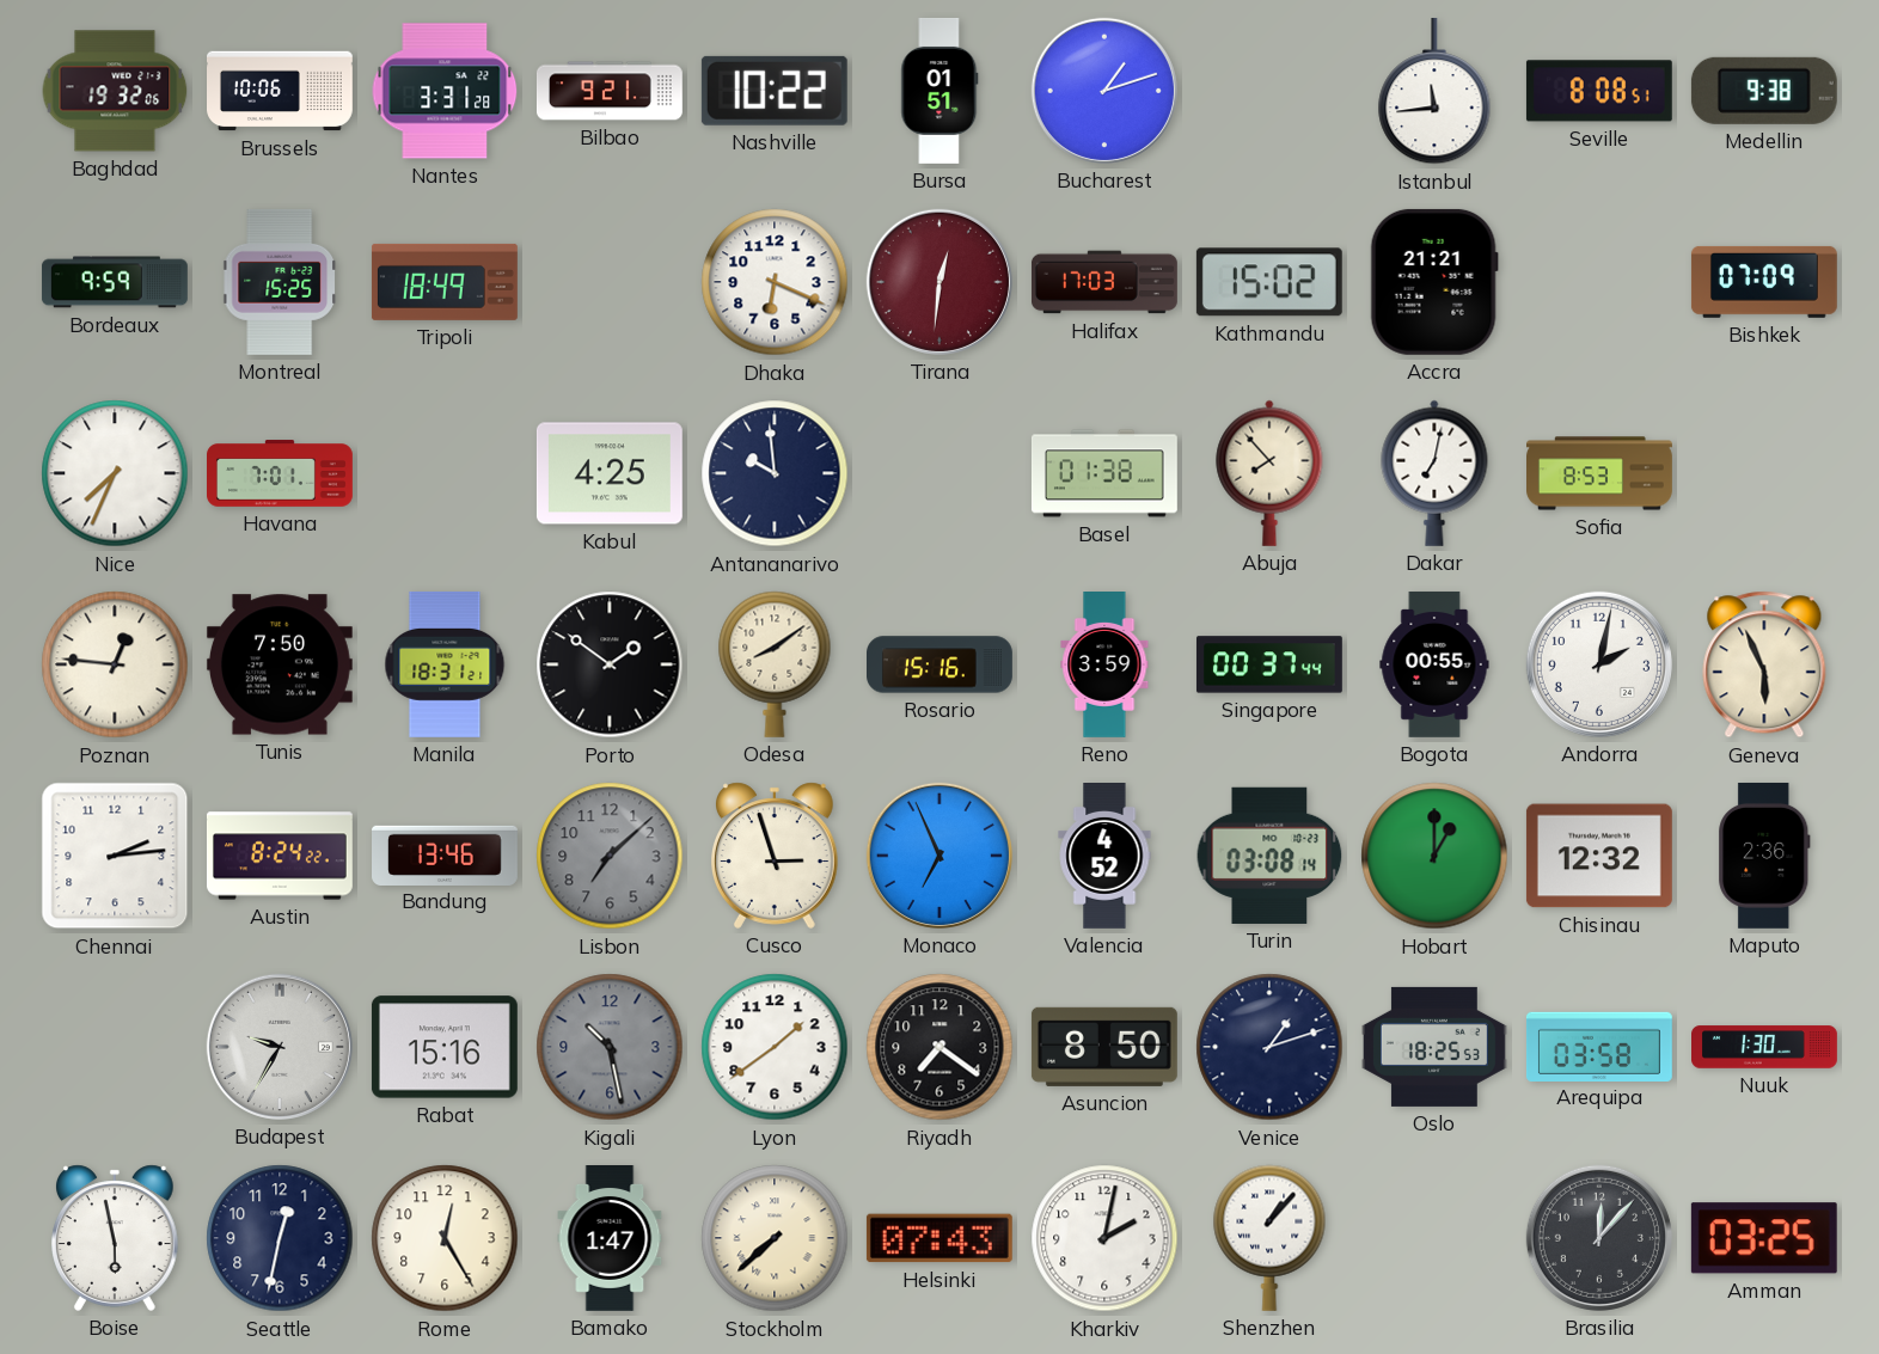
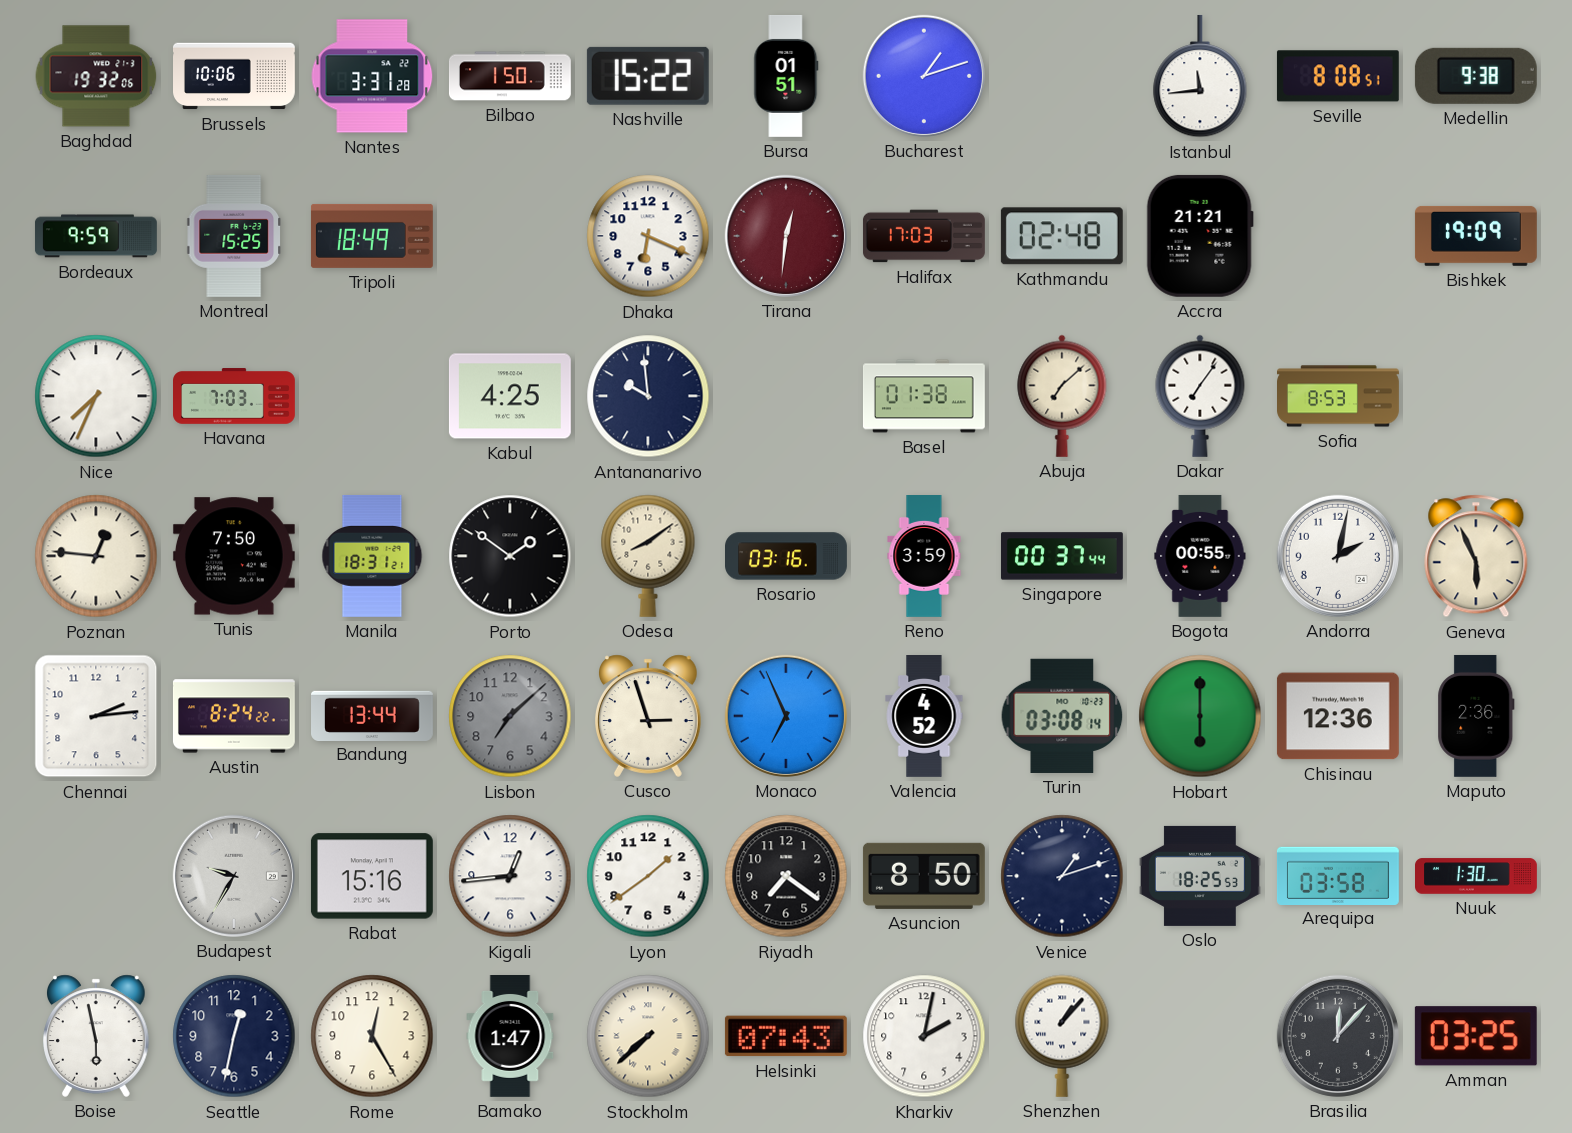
Bilbao: 9:21 -> 1:50 (510, 76)
Nashville: 10:22 -> 15:22 (648, 76)
Kathmandu: 15:02 -> 02:48 (1062, 236)
Bishkek: 07:09 -> 19:09 (1476, 236)
Havana: 7:01 -> 7:03 (235, 396)
Abuja: 7:53 -> 7:08 (1062, 396)
Dakar: 7:02 -> 7:06 (1200, 396)
Rosario: 15:16 -> 03:16 (787, 556)
Bandung: 13:46 -> 13:44 (373, 715)
Hobart: 1:00 -> 6:00 (1200, 716)
Chisinau: 12:32 -> 12:36 (1338, 716)
Kigali: 10:28 -> 12:44 (510, 876)
Kigali dial: grey -> white (510, 876)
